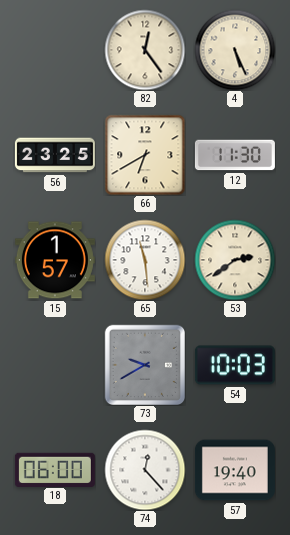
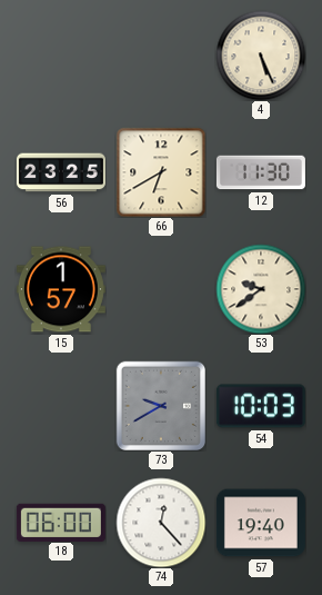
82: 12:24 -> none (145, 50)
65: 11:29 -> none (145, 260)
53: 2:39 -> 9:39 (261, 289)
